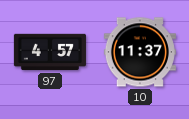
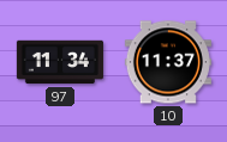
97: 4:57 -> 11:34 (60, 62)
